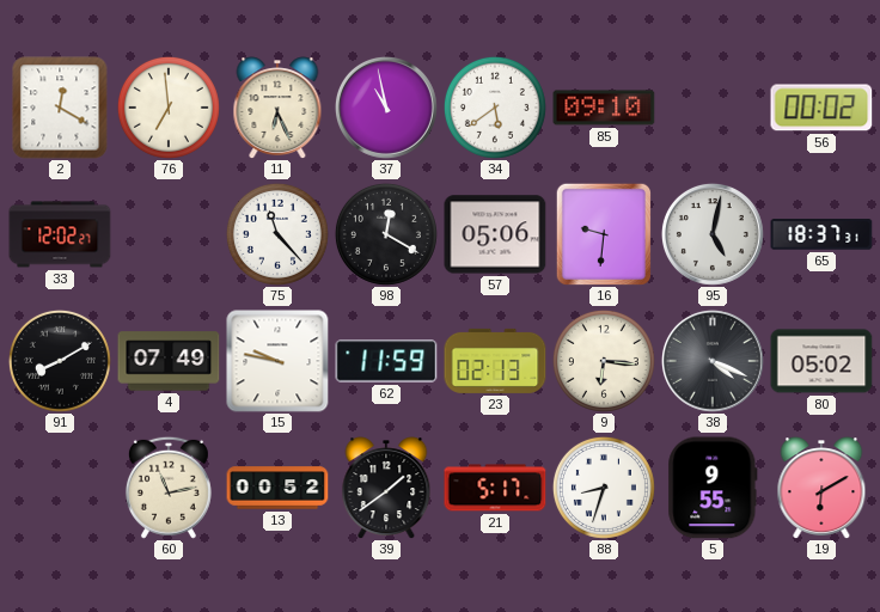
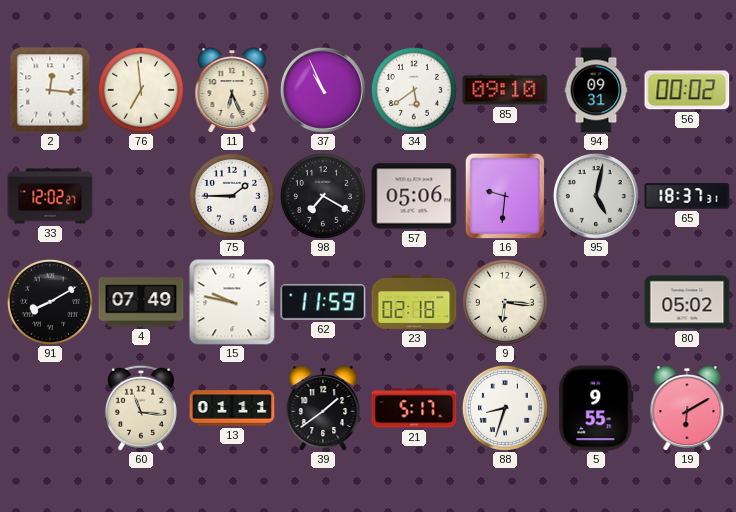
2: 12:20 -> 12:16 (50, 90)
37: 10:58 -> 10:56 (323, 90)
94: none -> 09:31 (596, 90)
75: 11:23 -> 1:45 (232, 196)
98: 12:20 -> 7:20 (323, 196)
23: 02:13 -> 02:18 (414, 302)
38: 4:19 -> none (713, 361)
60: 11:13 -> 11:16 (141, 408)
13: 00:52 -> 01:11 (232, 408)
